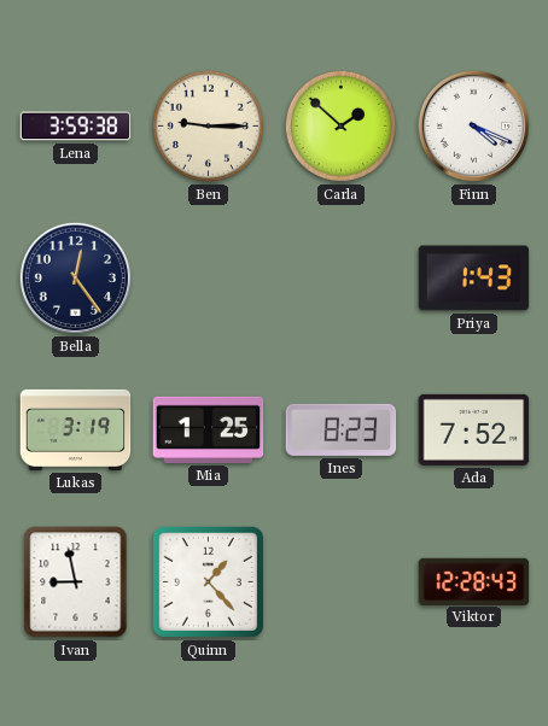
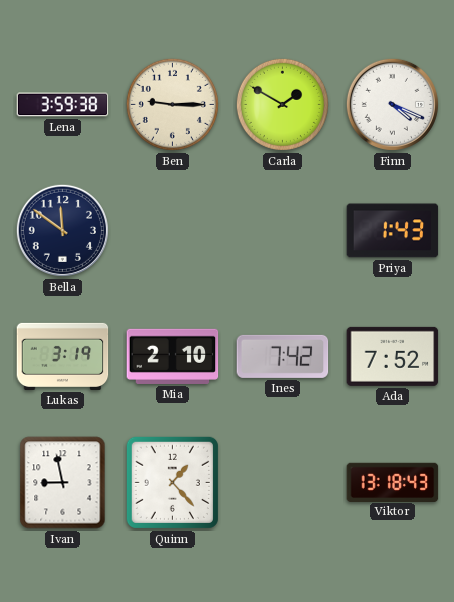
Carla: 1:52 -> 1:50 (282, 104)
Bella: 12:24 -> 11:51 (62, 230)
Mia: 1:25 -> 2:10 (173, 356)
Ines: 8:23 -> 7:42 (283, 356)
Viktor: 12:28 -> 13:18 (393, 482)
